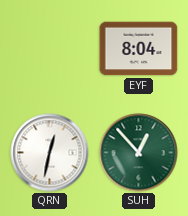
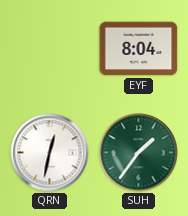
SUH: 12:53 -> 1:36 (139, 153)
